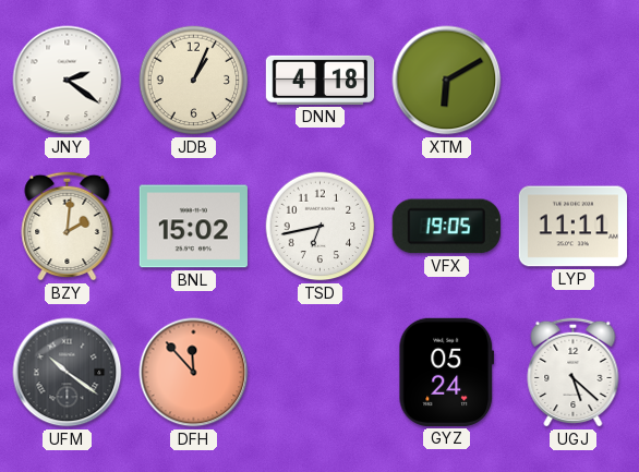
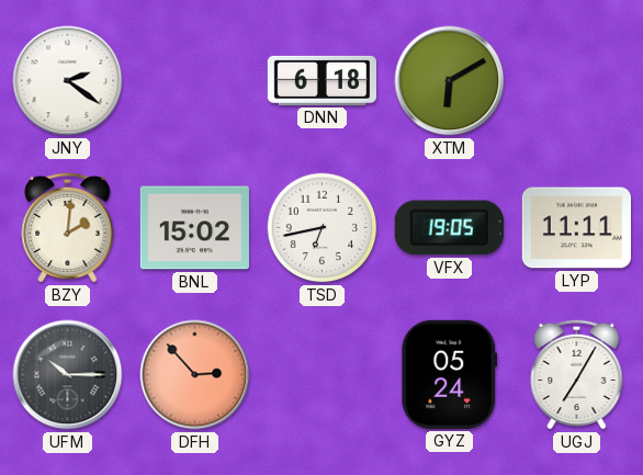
JDB: 1:04 -> none (194, 81)
DNN: 4:18 -> 6:18 (321, 80)
UFM: 10:21 -> 10:15 (68, 375)
DFH: 11:53 -> 2:53 (195, 375)
UGJ: 5:22 -> 7:05 (577, 374)
